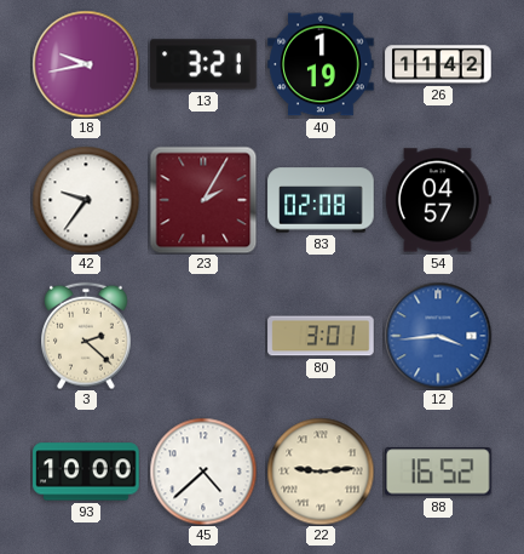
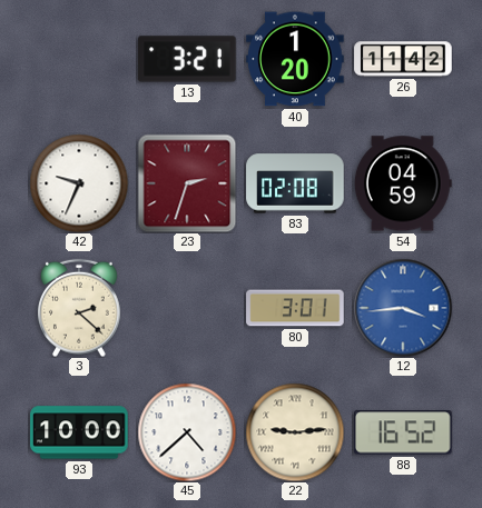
18: 9:43 -> none (86, 64)
40: 1:19 -> 1:20 (295, 59)
42: 9:36 -> 9:34 (79, 183)
23: 2:05 -> 2:33 (187, 183)
54: 04:57 -> 04:59 (403, 183)
